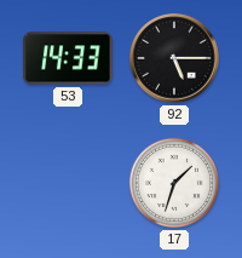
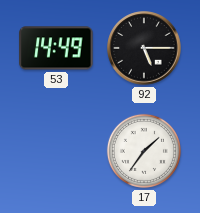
53: 14:33 -> 14:49 (56, 48)
17: 1:33 -> 1:36 (144, 151)
